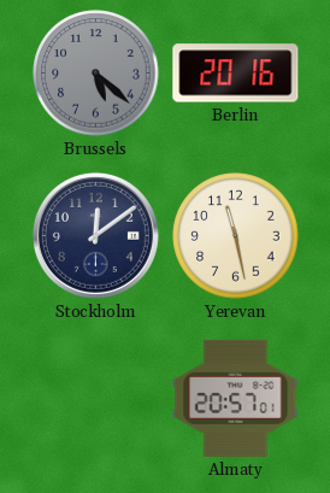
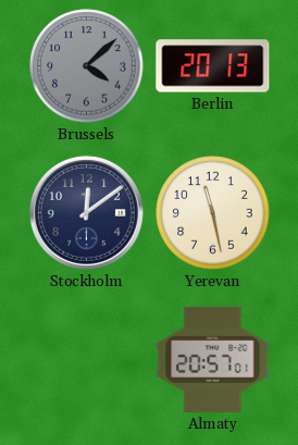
Brussels: 5:22 -> 4:08 (87, 66)
Berlin: 20:16 -> 20:13 (213, 66)
